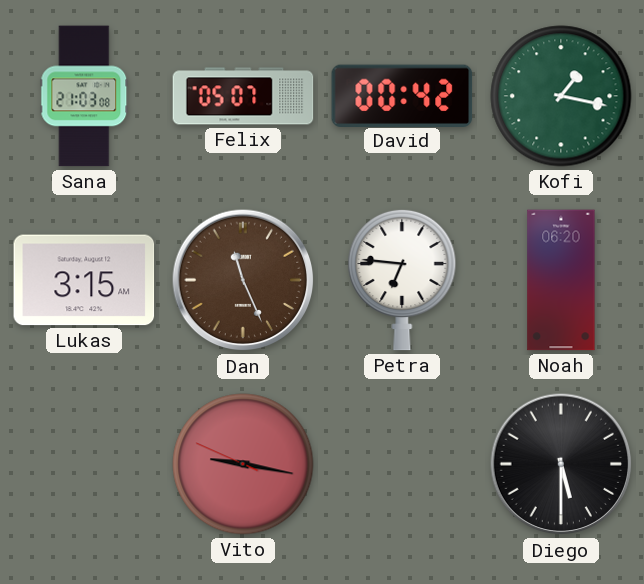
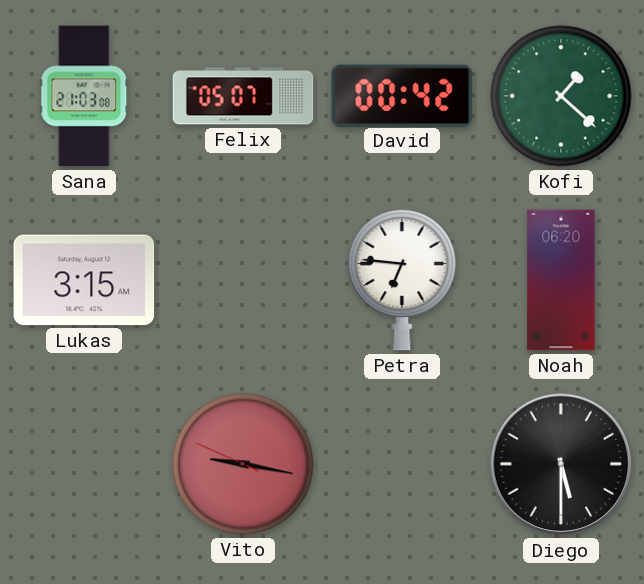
Kofi: 1:17 -> 1:22 (561, 96)
Dan: 11:26 -> none (243, 280)
